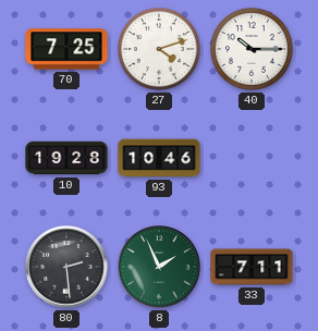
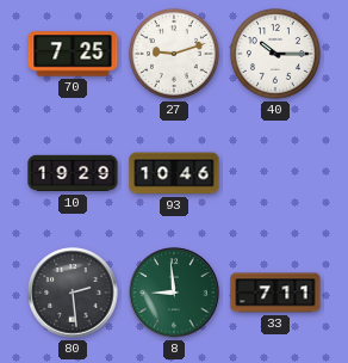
27: 4:12 -> 9:12 (174, 54)
10: 19:28 -> 19:29 (73, 173)
8: 1:56 -> 8:59 (174, 293)
